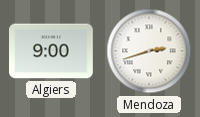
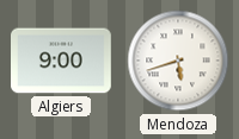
Mendoza: 2:42 -> 5:42 (178, 61)
